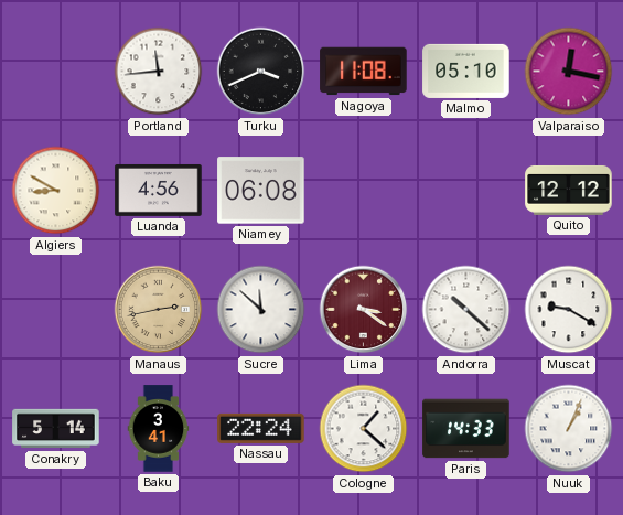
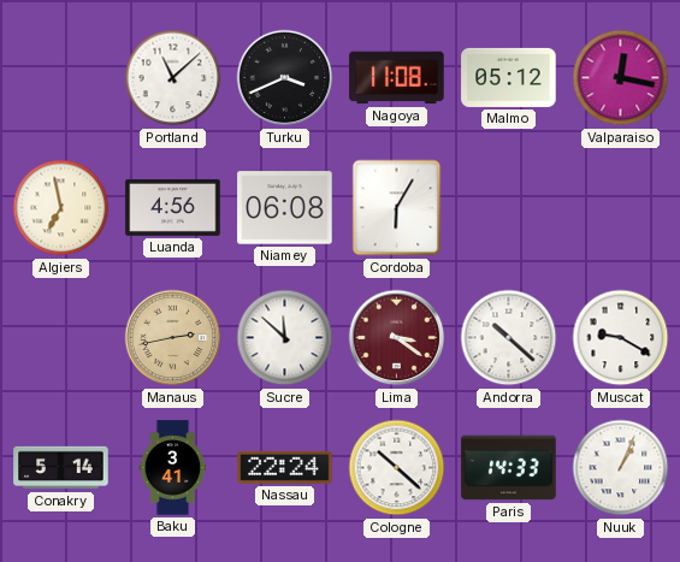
Portland: 11:44 -> 11:08 (173, 78)
Malmo: 05:10 -> 05:12 (509, 77)
Algiers: 8:50 -> 6:58 (61, 208)
Cordoba: none -> 6:05 (397, 208)
Quito: 12:12 -> none (569, 190)
Cologne: 1:22 -> 10:22 (397, 468)
